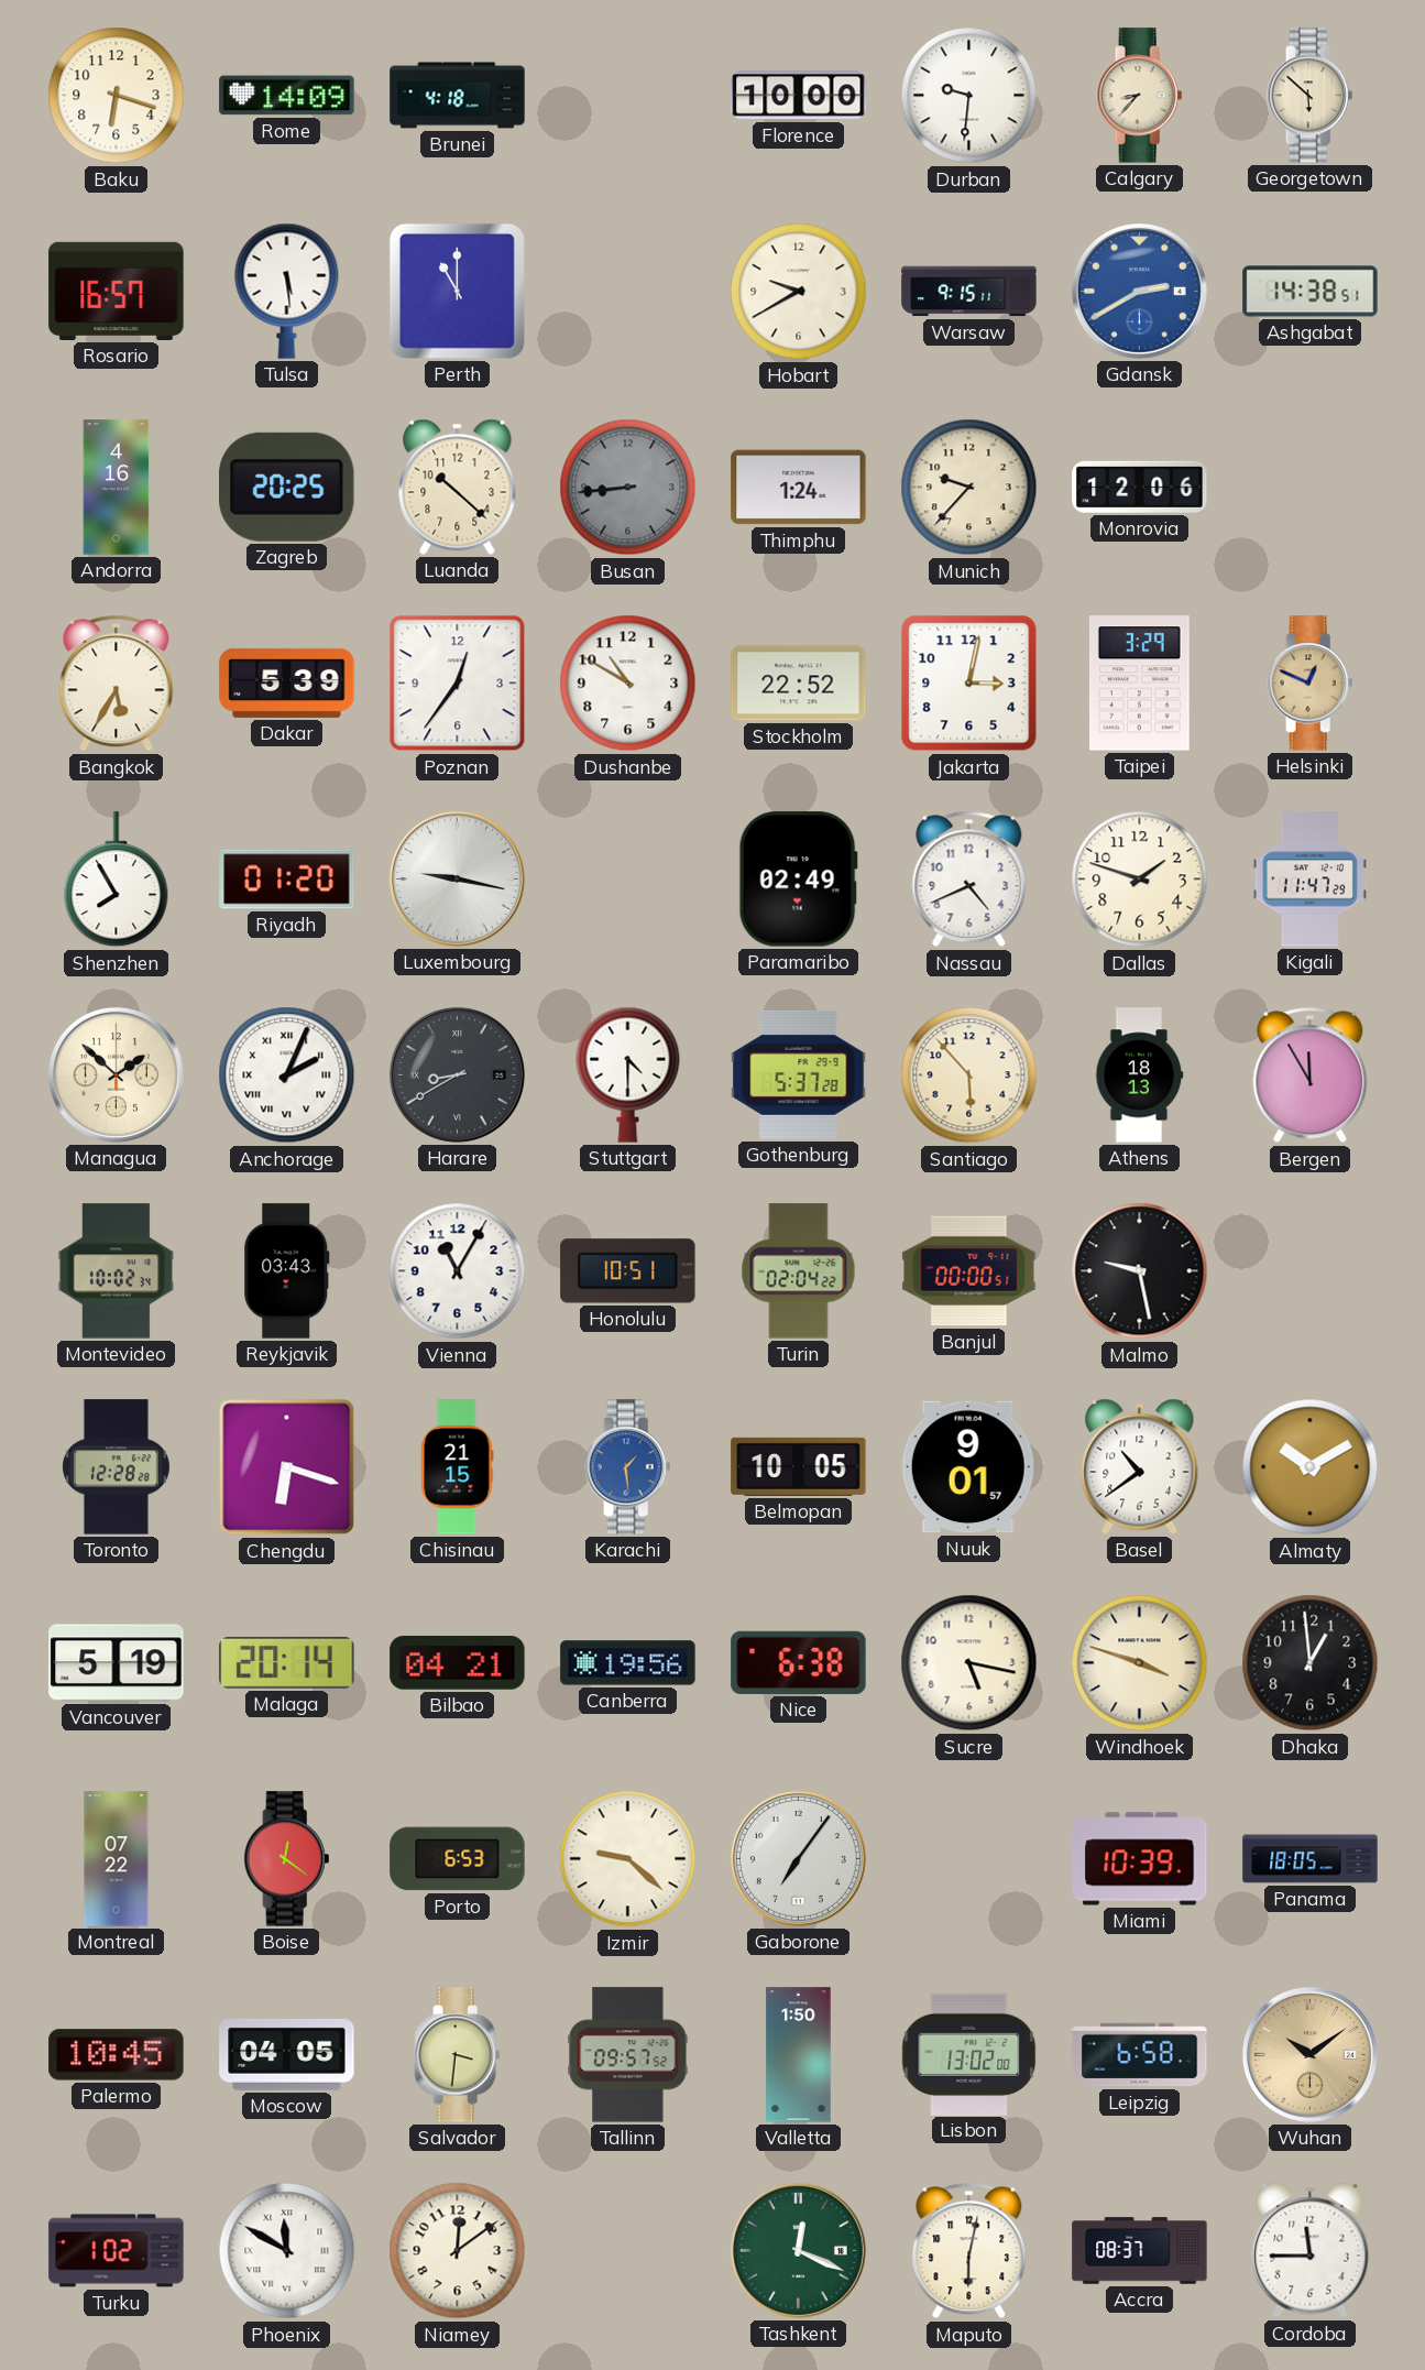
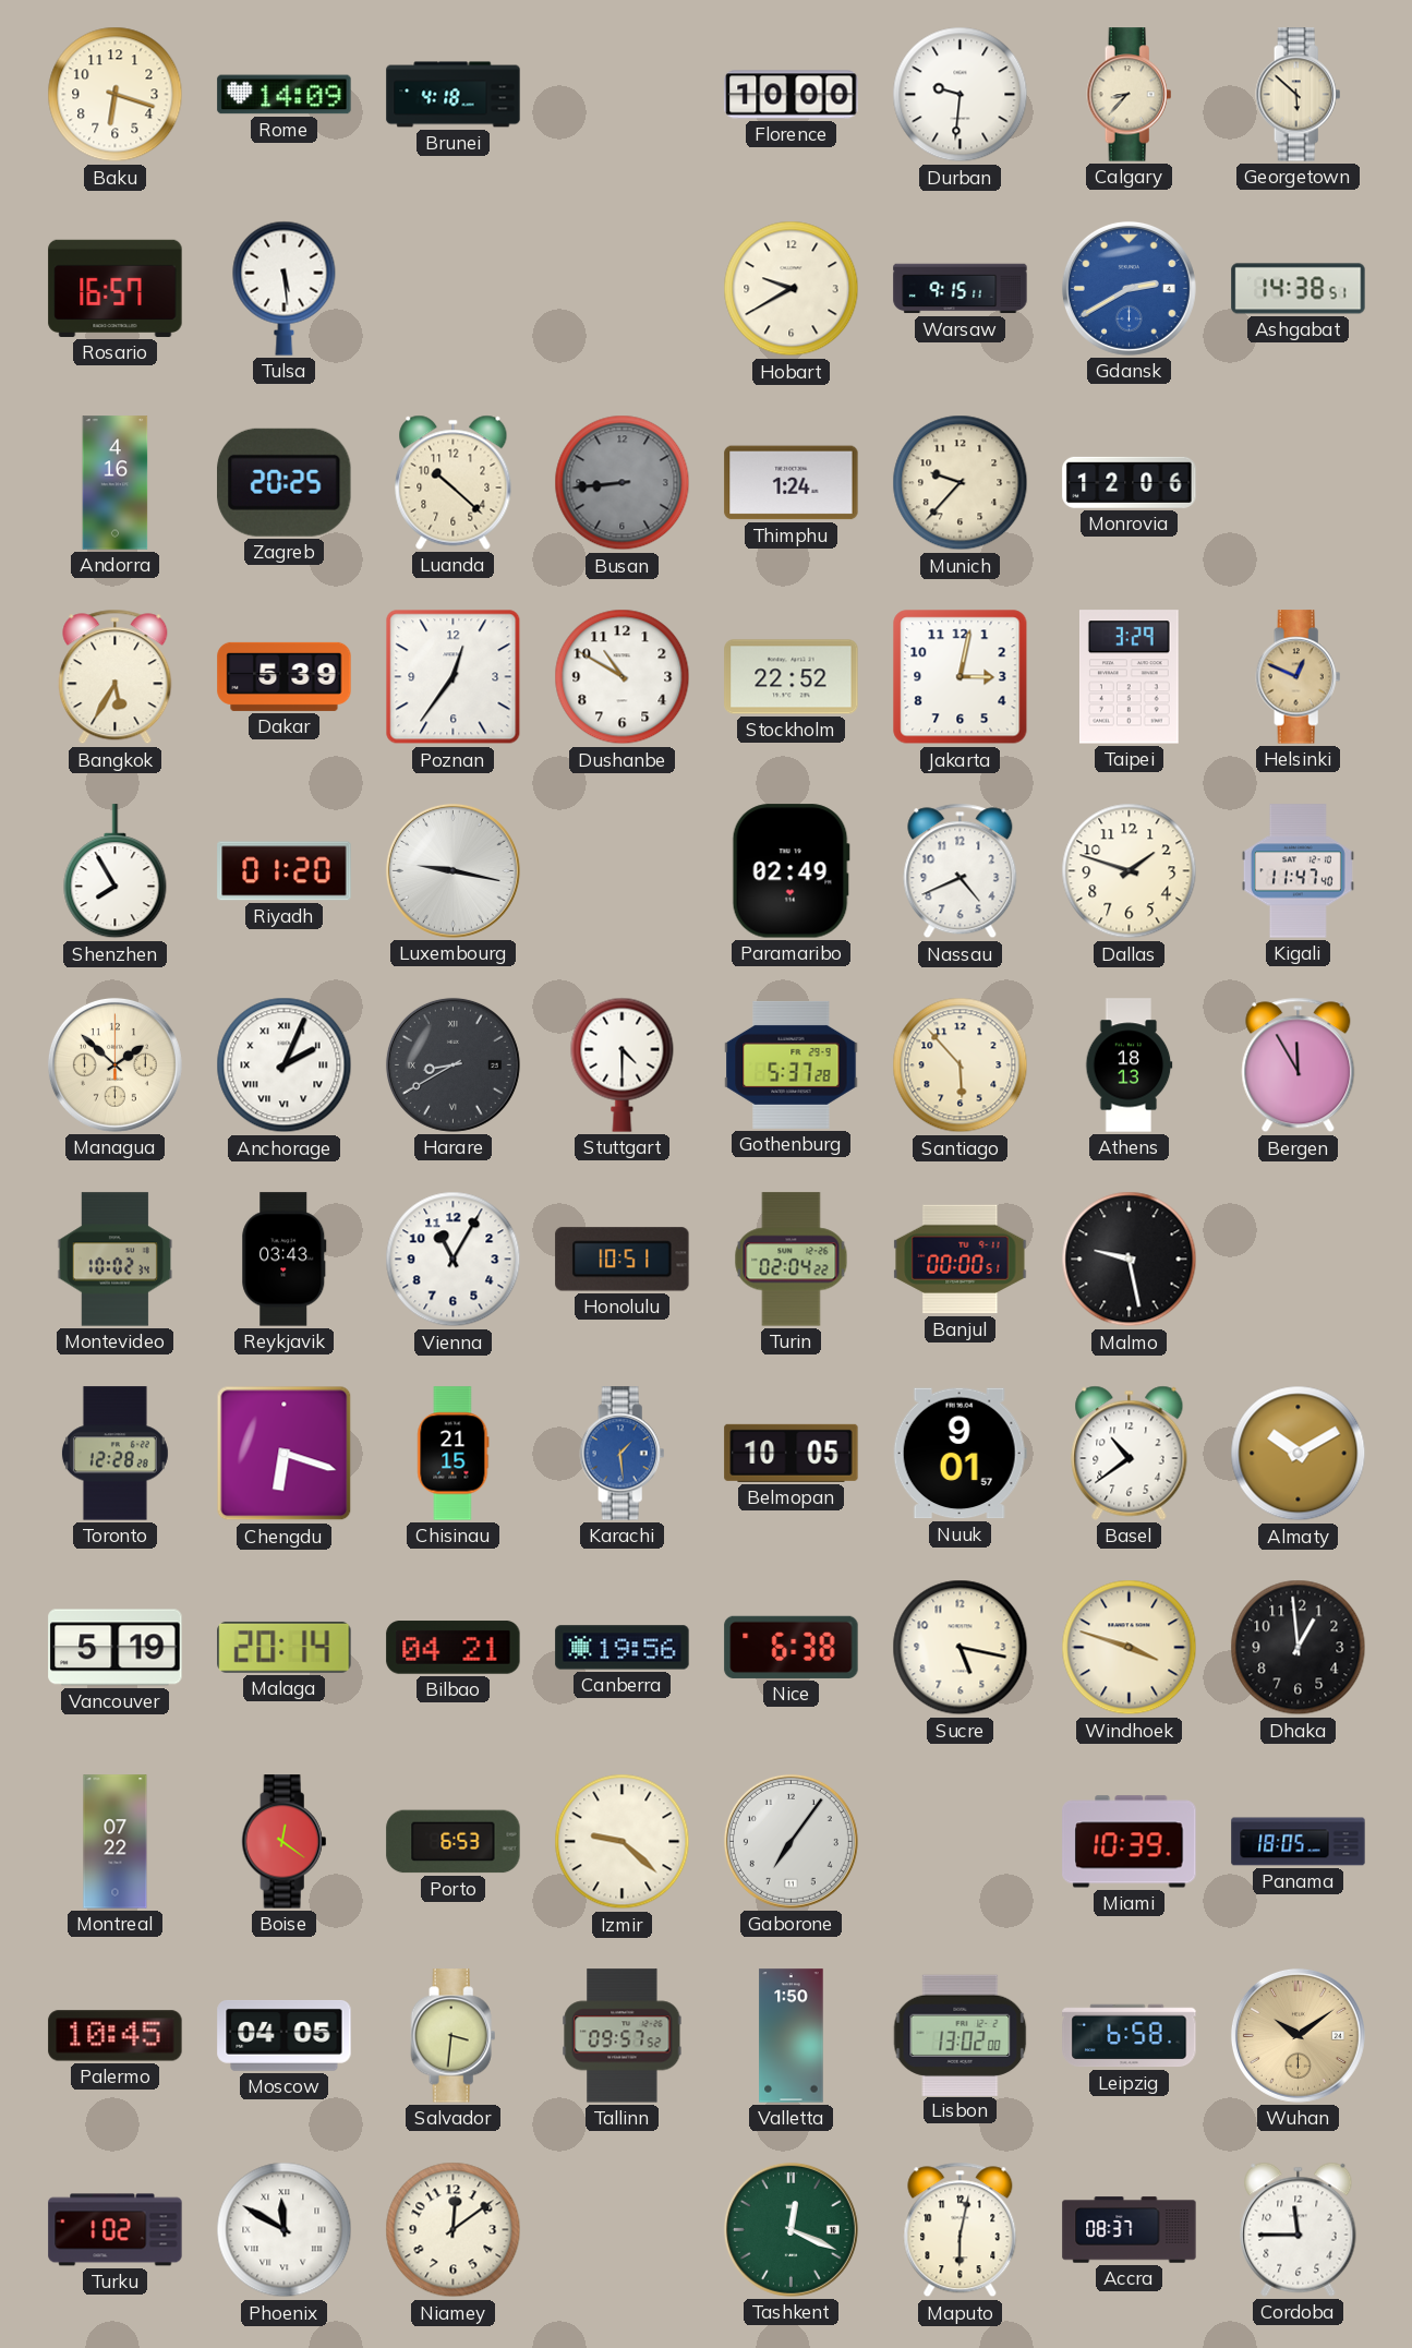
Perth: 11:00 -> none (457, 291)
Kigali: 11:47:29 -> 11:47:40 (1298, 871)
